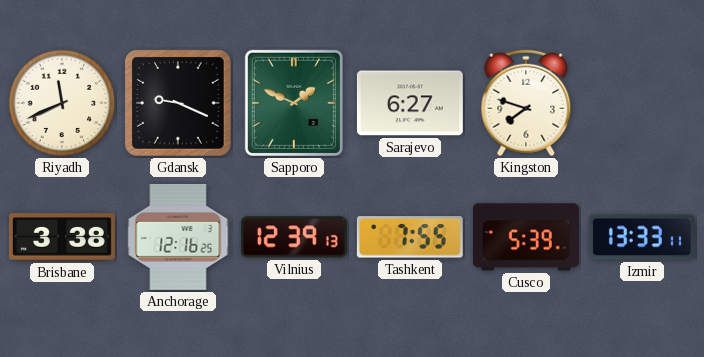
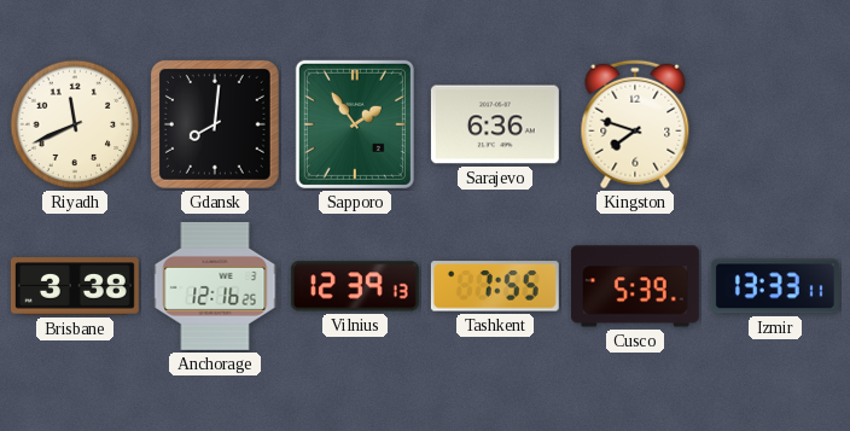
Gdansk: 9:19 -> 8:01 (215, 124)
Sapporo: 1:49 -> 1:54 (355, 124)
Sarajevo: 6:27 -> 6:36 (495, 124)
